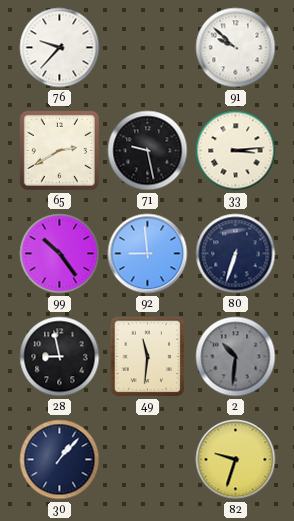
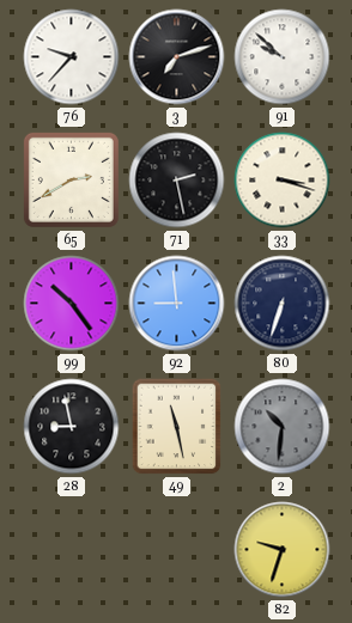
3: none -> 7:12 (177, 57)
71: 9:28 -> 2:28 (177, 181)
33: 3:14 -> 3:18 (283, 181)
49: 11:31 -> 11:28 (177, 427)
30: 1:07 -> none (60, 460)
